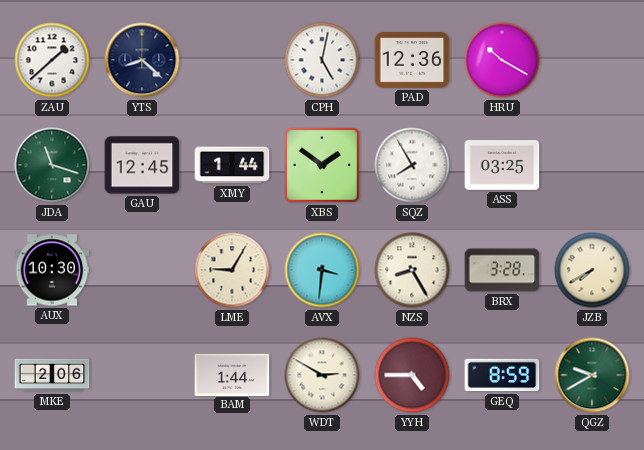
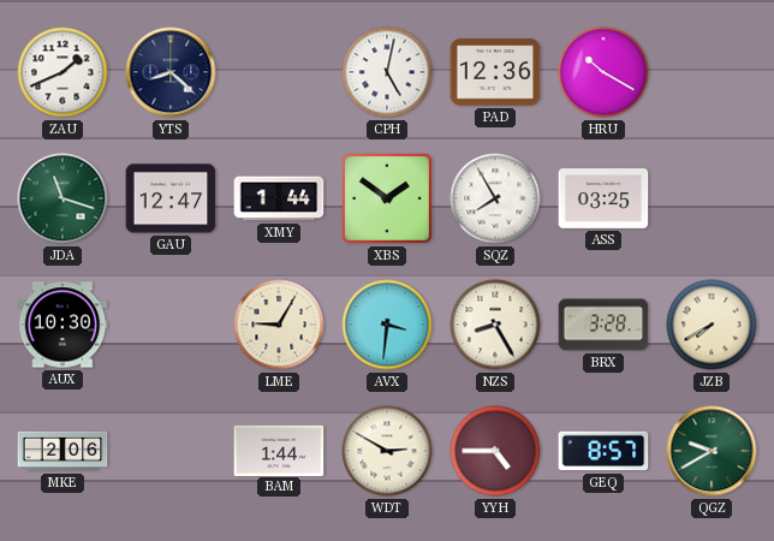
ZAU: 1:38 -> 1:41 (62, 72)
GAU: 12:45 -> 12:47 (171, 198)
GEQ: 8:59 -> 8:57 (603, 451)
